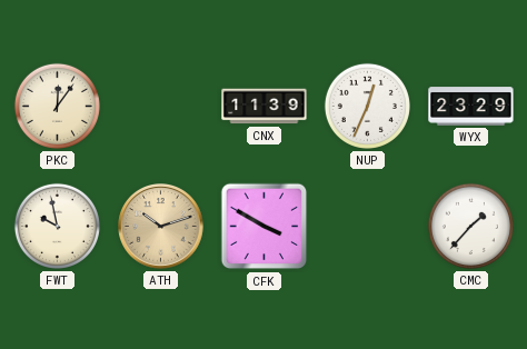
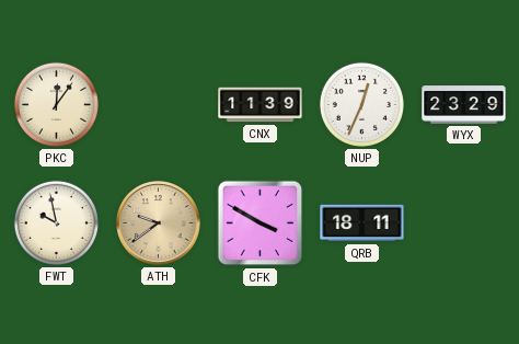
ATH: 10:12 -> 9:39 (159, 223)
QRB: none -> 18:11 (362, 223)
CMC: 1:37 -> none (470, 226)
